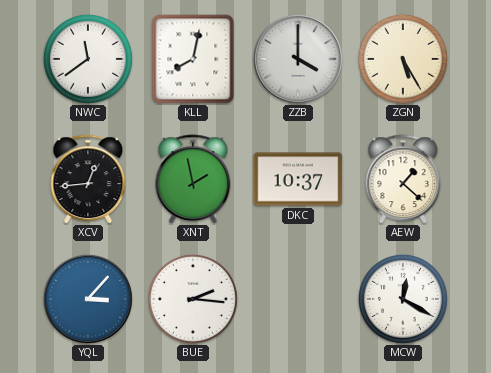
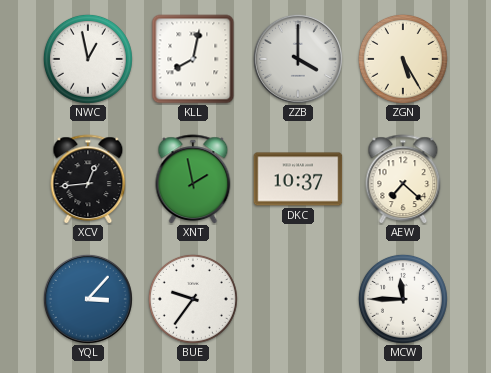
NWC: 11:39 -> 12:58 (88, 59)
AEW: 1:22 -> 7:22 (403, 179)
BUE: 2:16 -> 9:36 (193, 299)
MCW: 12:20 -> 11:45 (403, 299)
